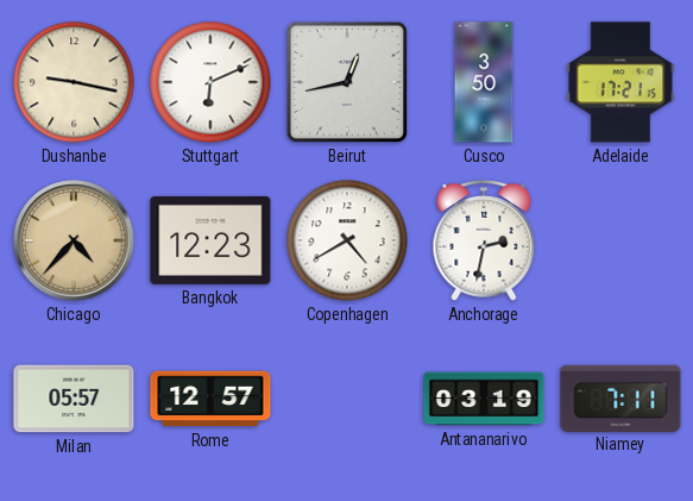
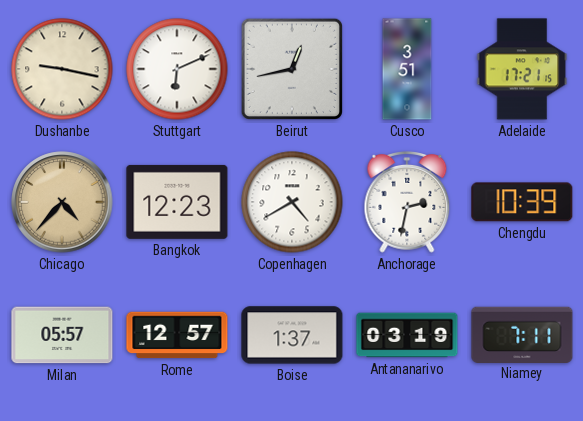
Cusco: 3:50 -> 3:51 (407, 69)
Chengdu: none -> 10:39 (522, 202)
Boise: none -> 1:37 (292, 335)
